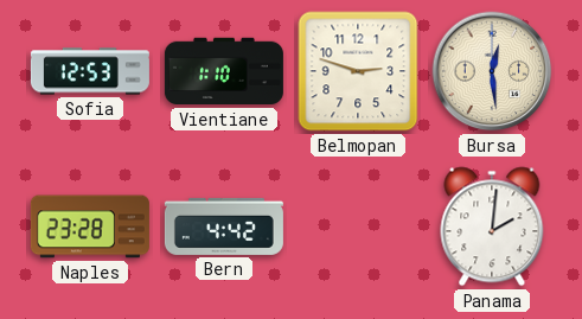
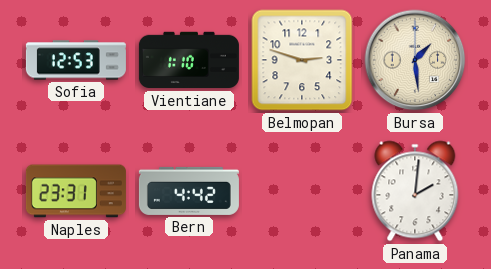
Bursa: 12:29 -> 1:29 (415, 60)
Naples: 23:28 -> 23:31 (76, 191)
